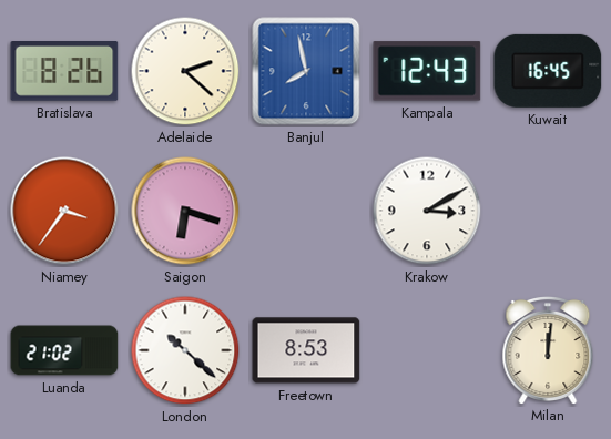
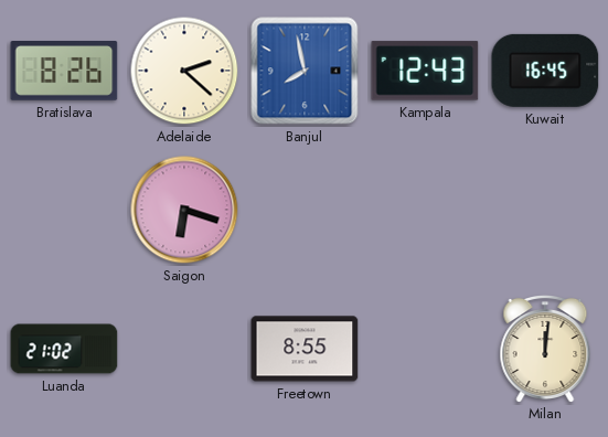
Niamey: 3:36 -> none (64, 211)
Krakow: 3:10 -> none (427, 211)
London: 10:22 -> none (185, 350)
Freetown: 8:53 -> 8:55 (305, 349)
